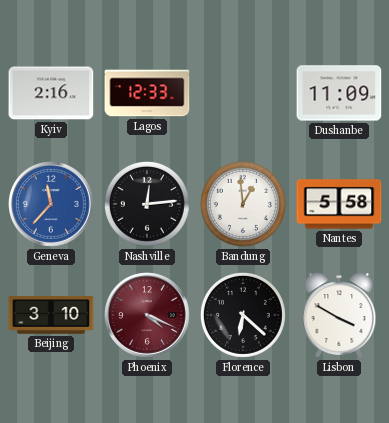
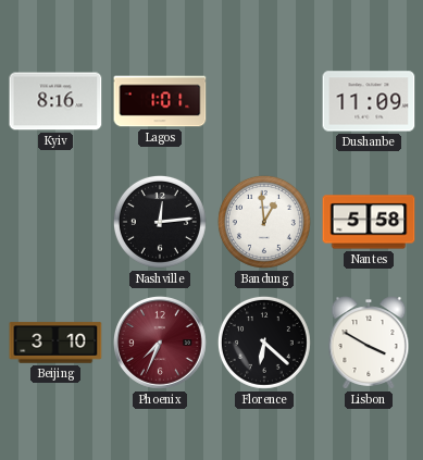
Kyiv: 2:16 -> 8:16 (55, 101)
Lagos: 12:33 -> 1:01 (160, 101)
Geneva: 11:37 -> none (52, 205)
Phoenix: 4:19 -> 7:34 (161, 344)
